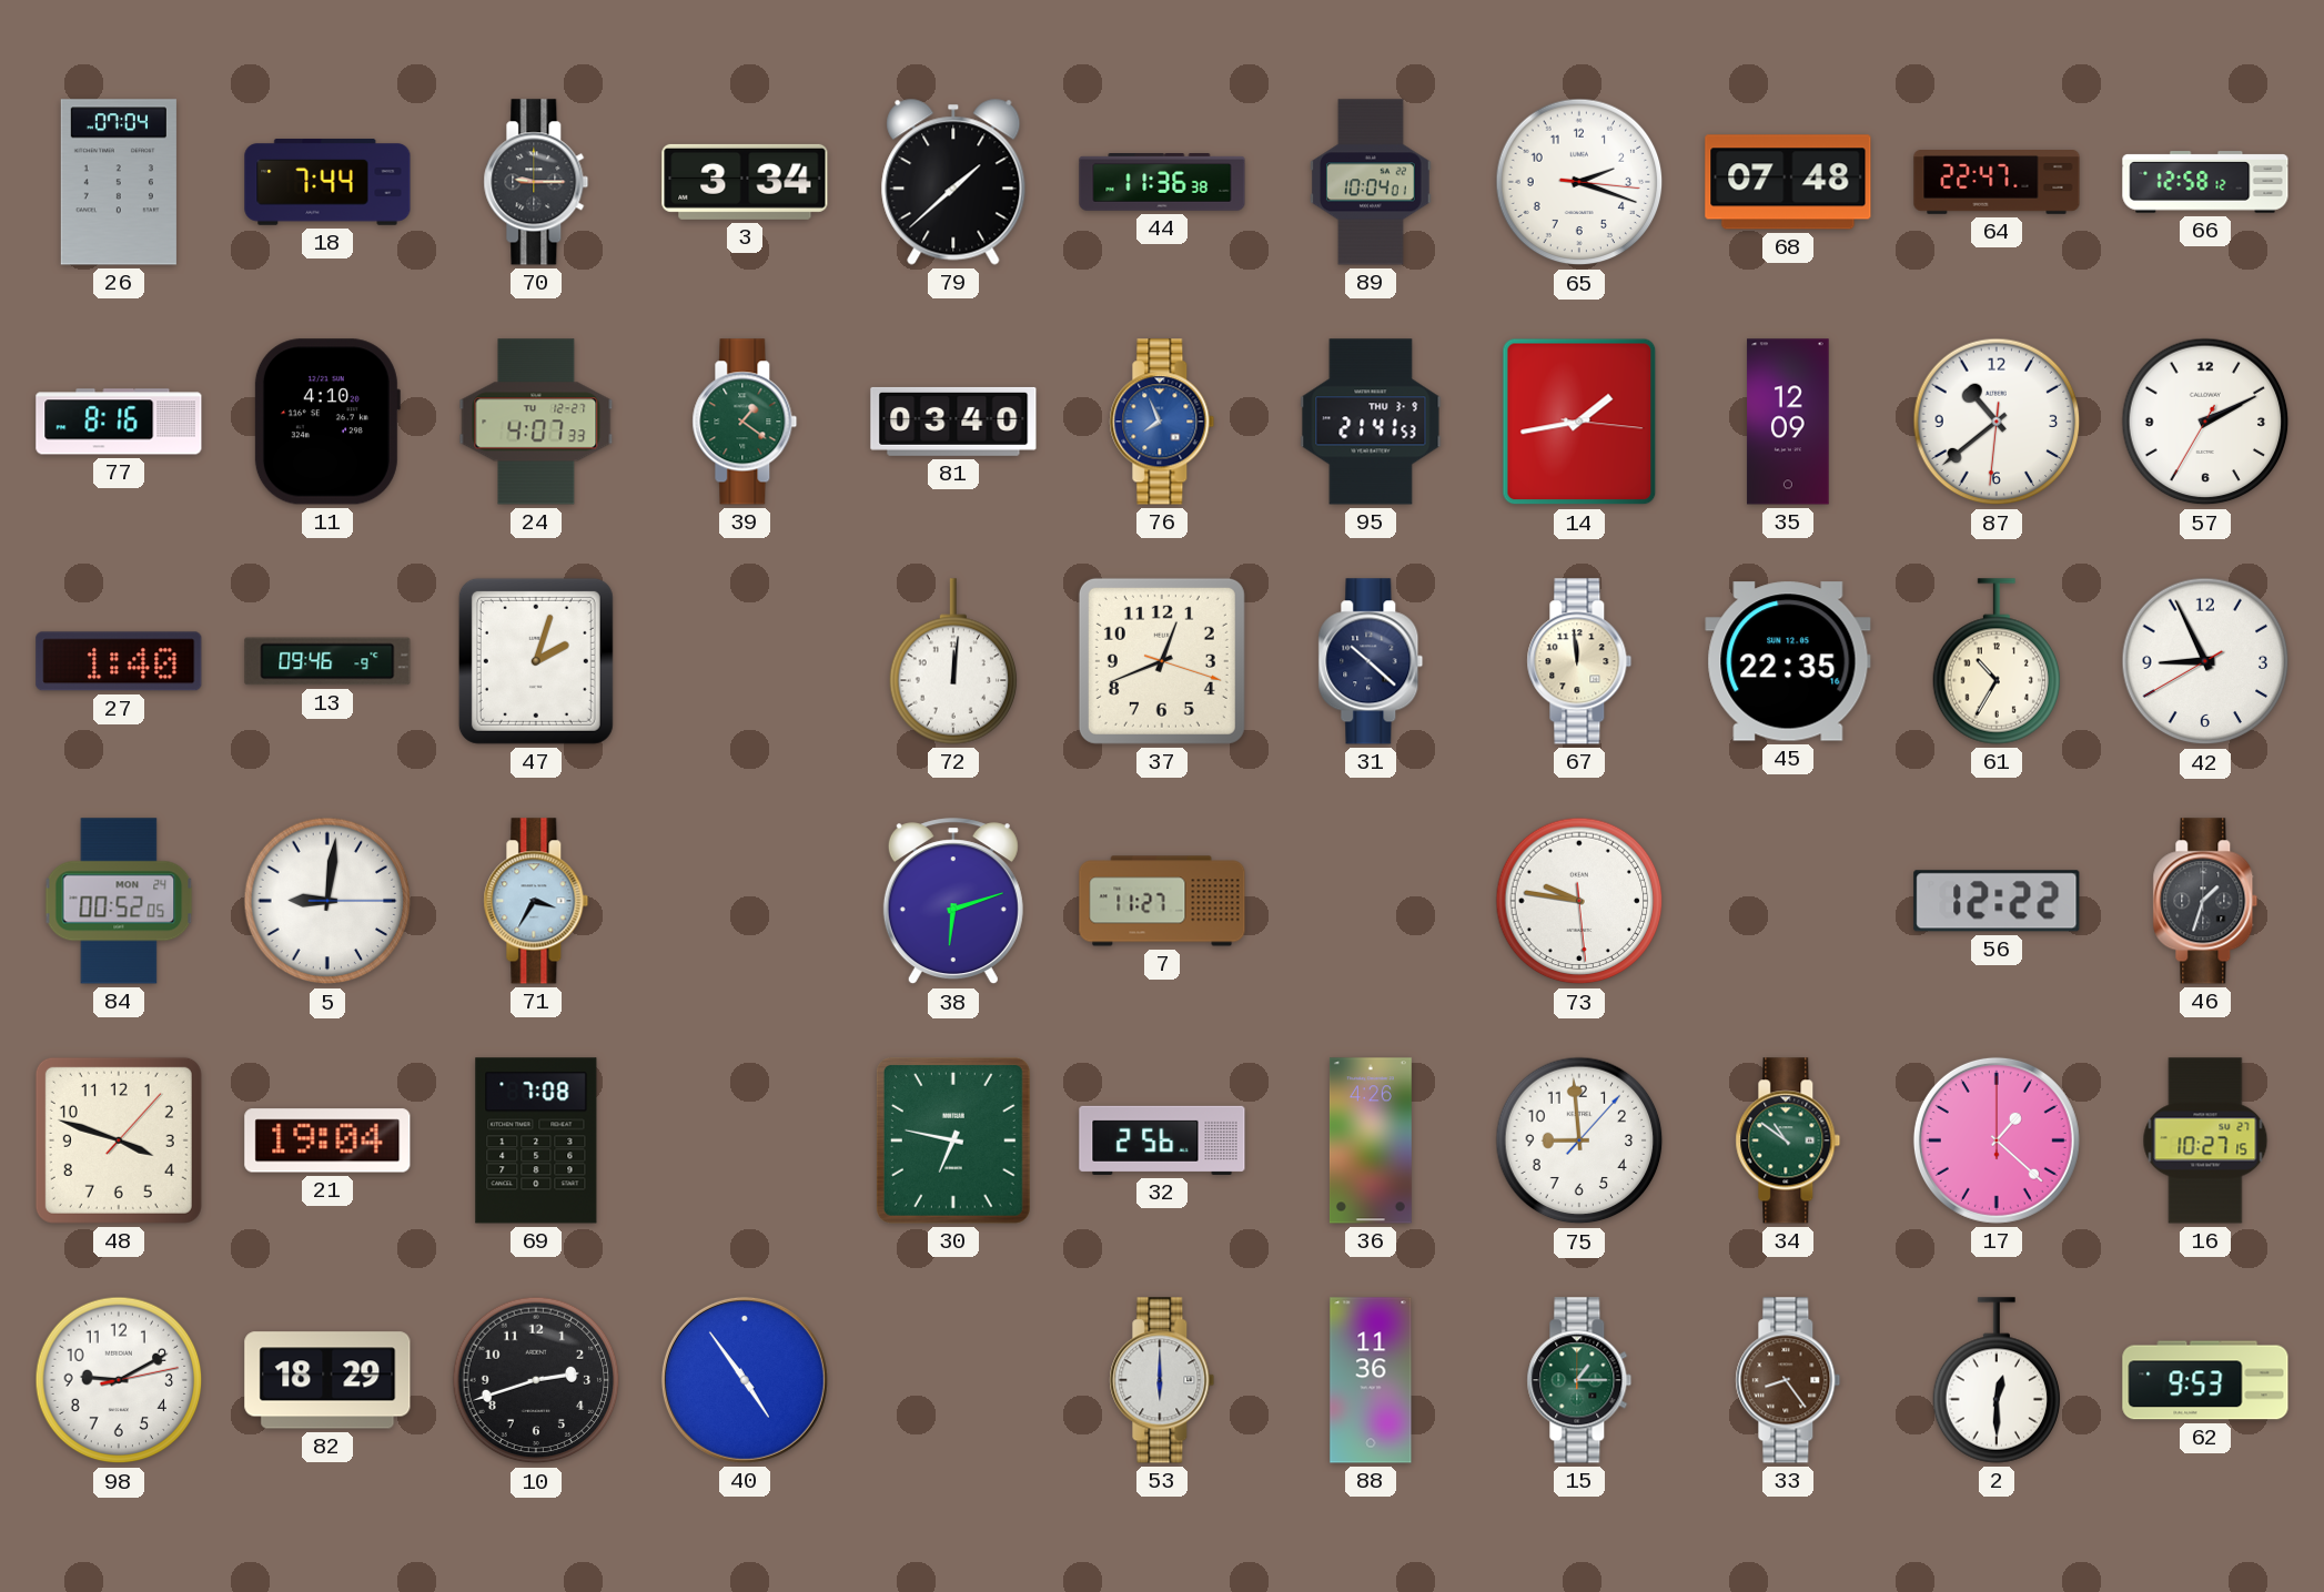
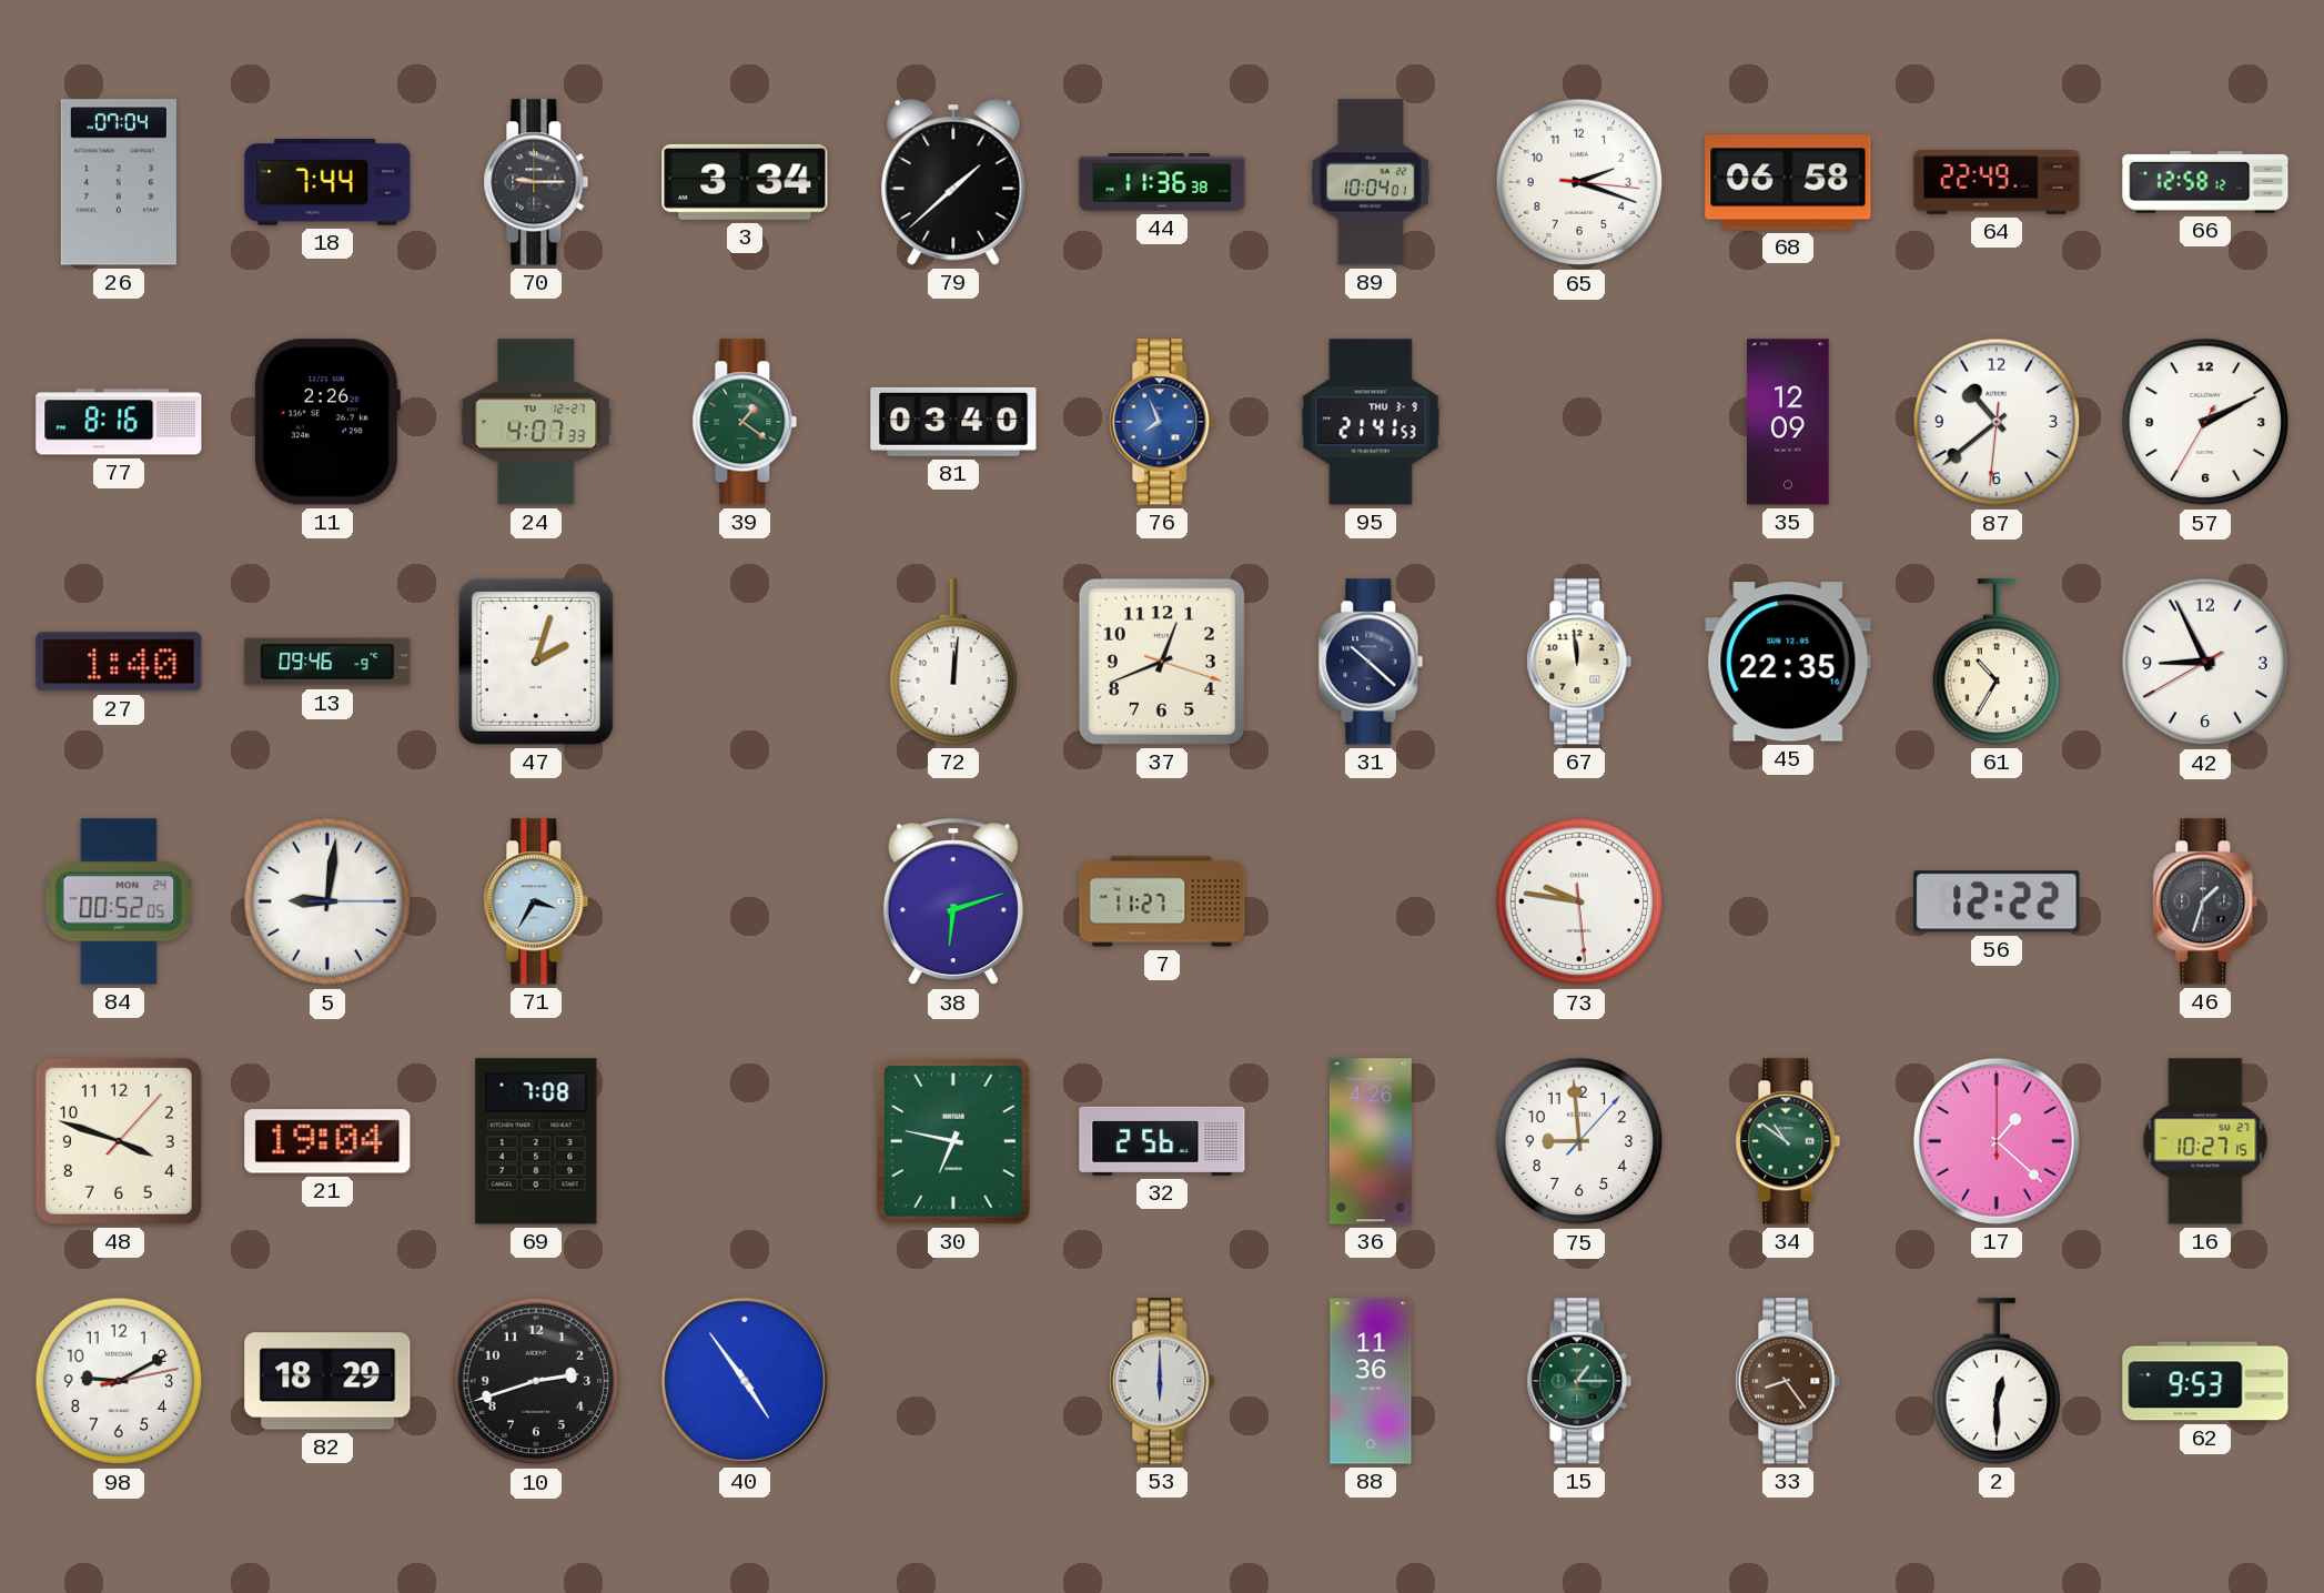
68: 07:48 -> 06:58 (1788, 182)
64: 22:47 -> 22:49 (1997, 183)
11: 4:10 -> 2:26 (326, 422)
14: 1:43 -> none (1579, 422)
